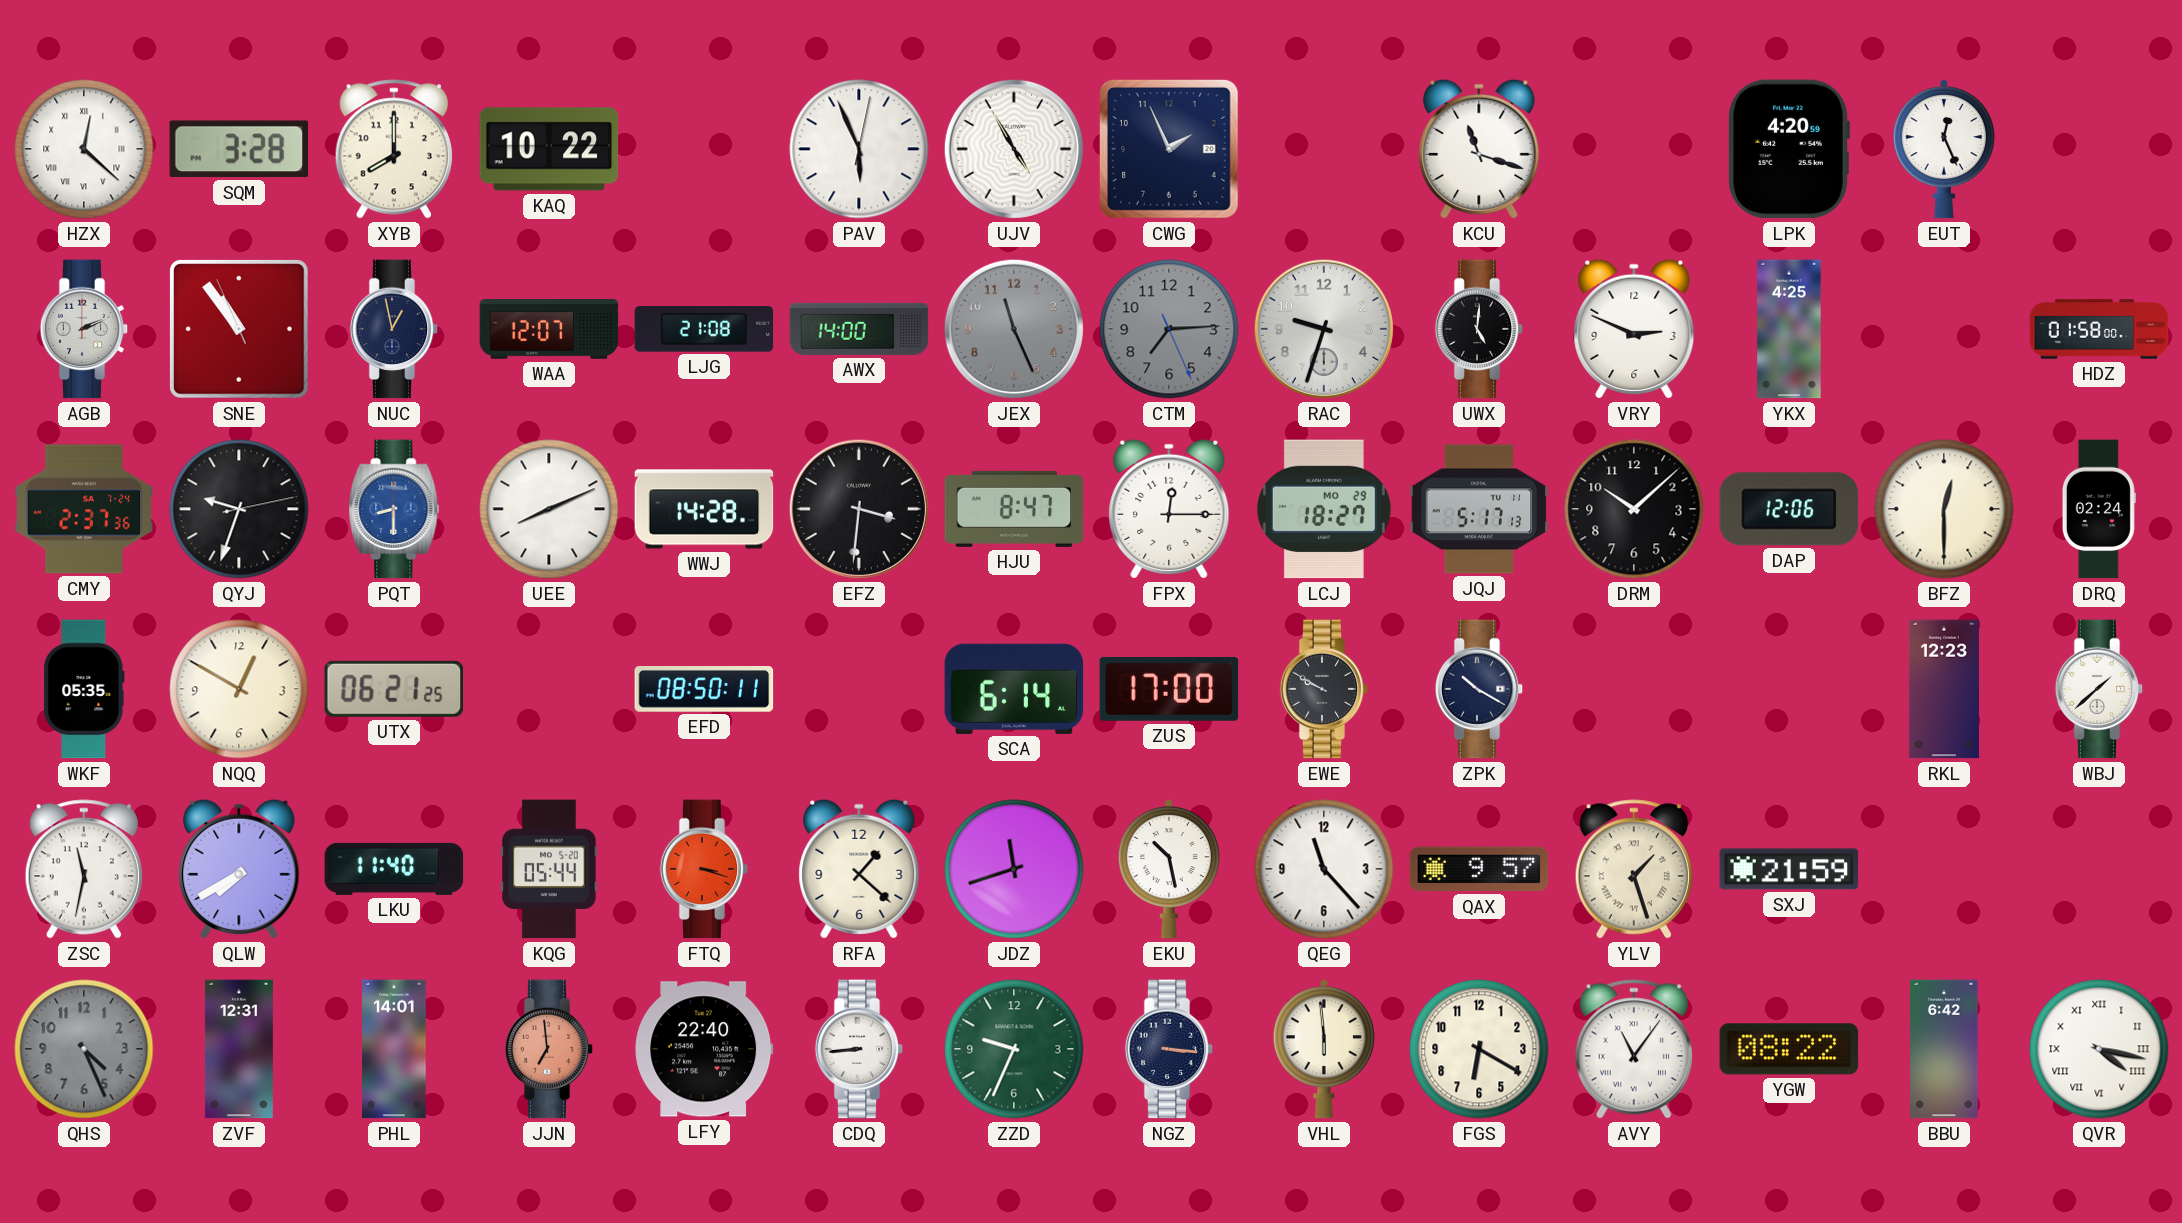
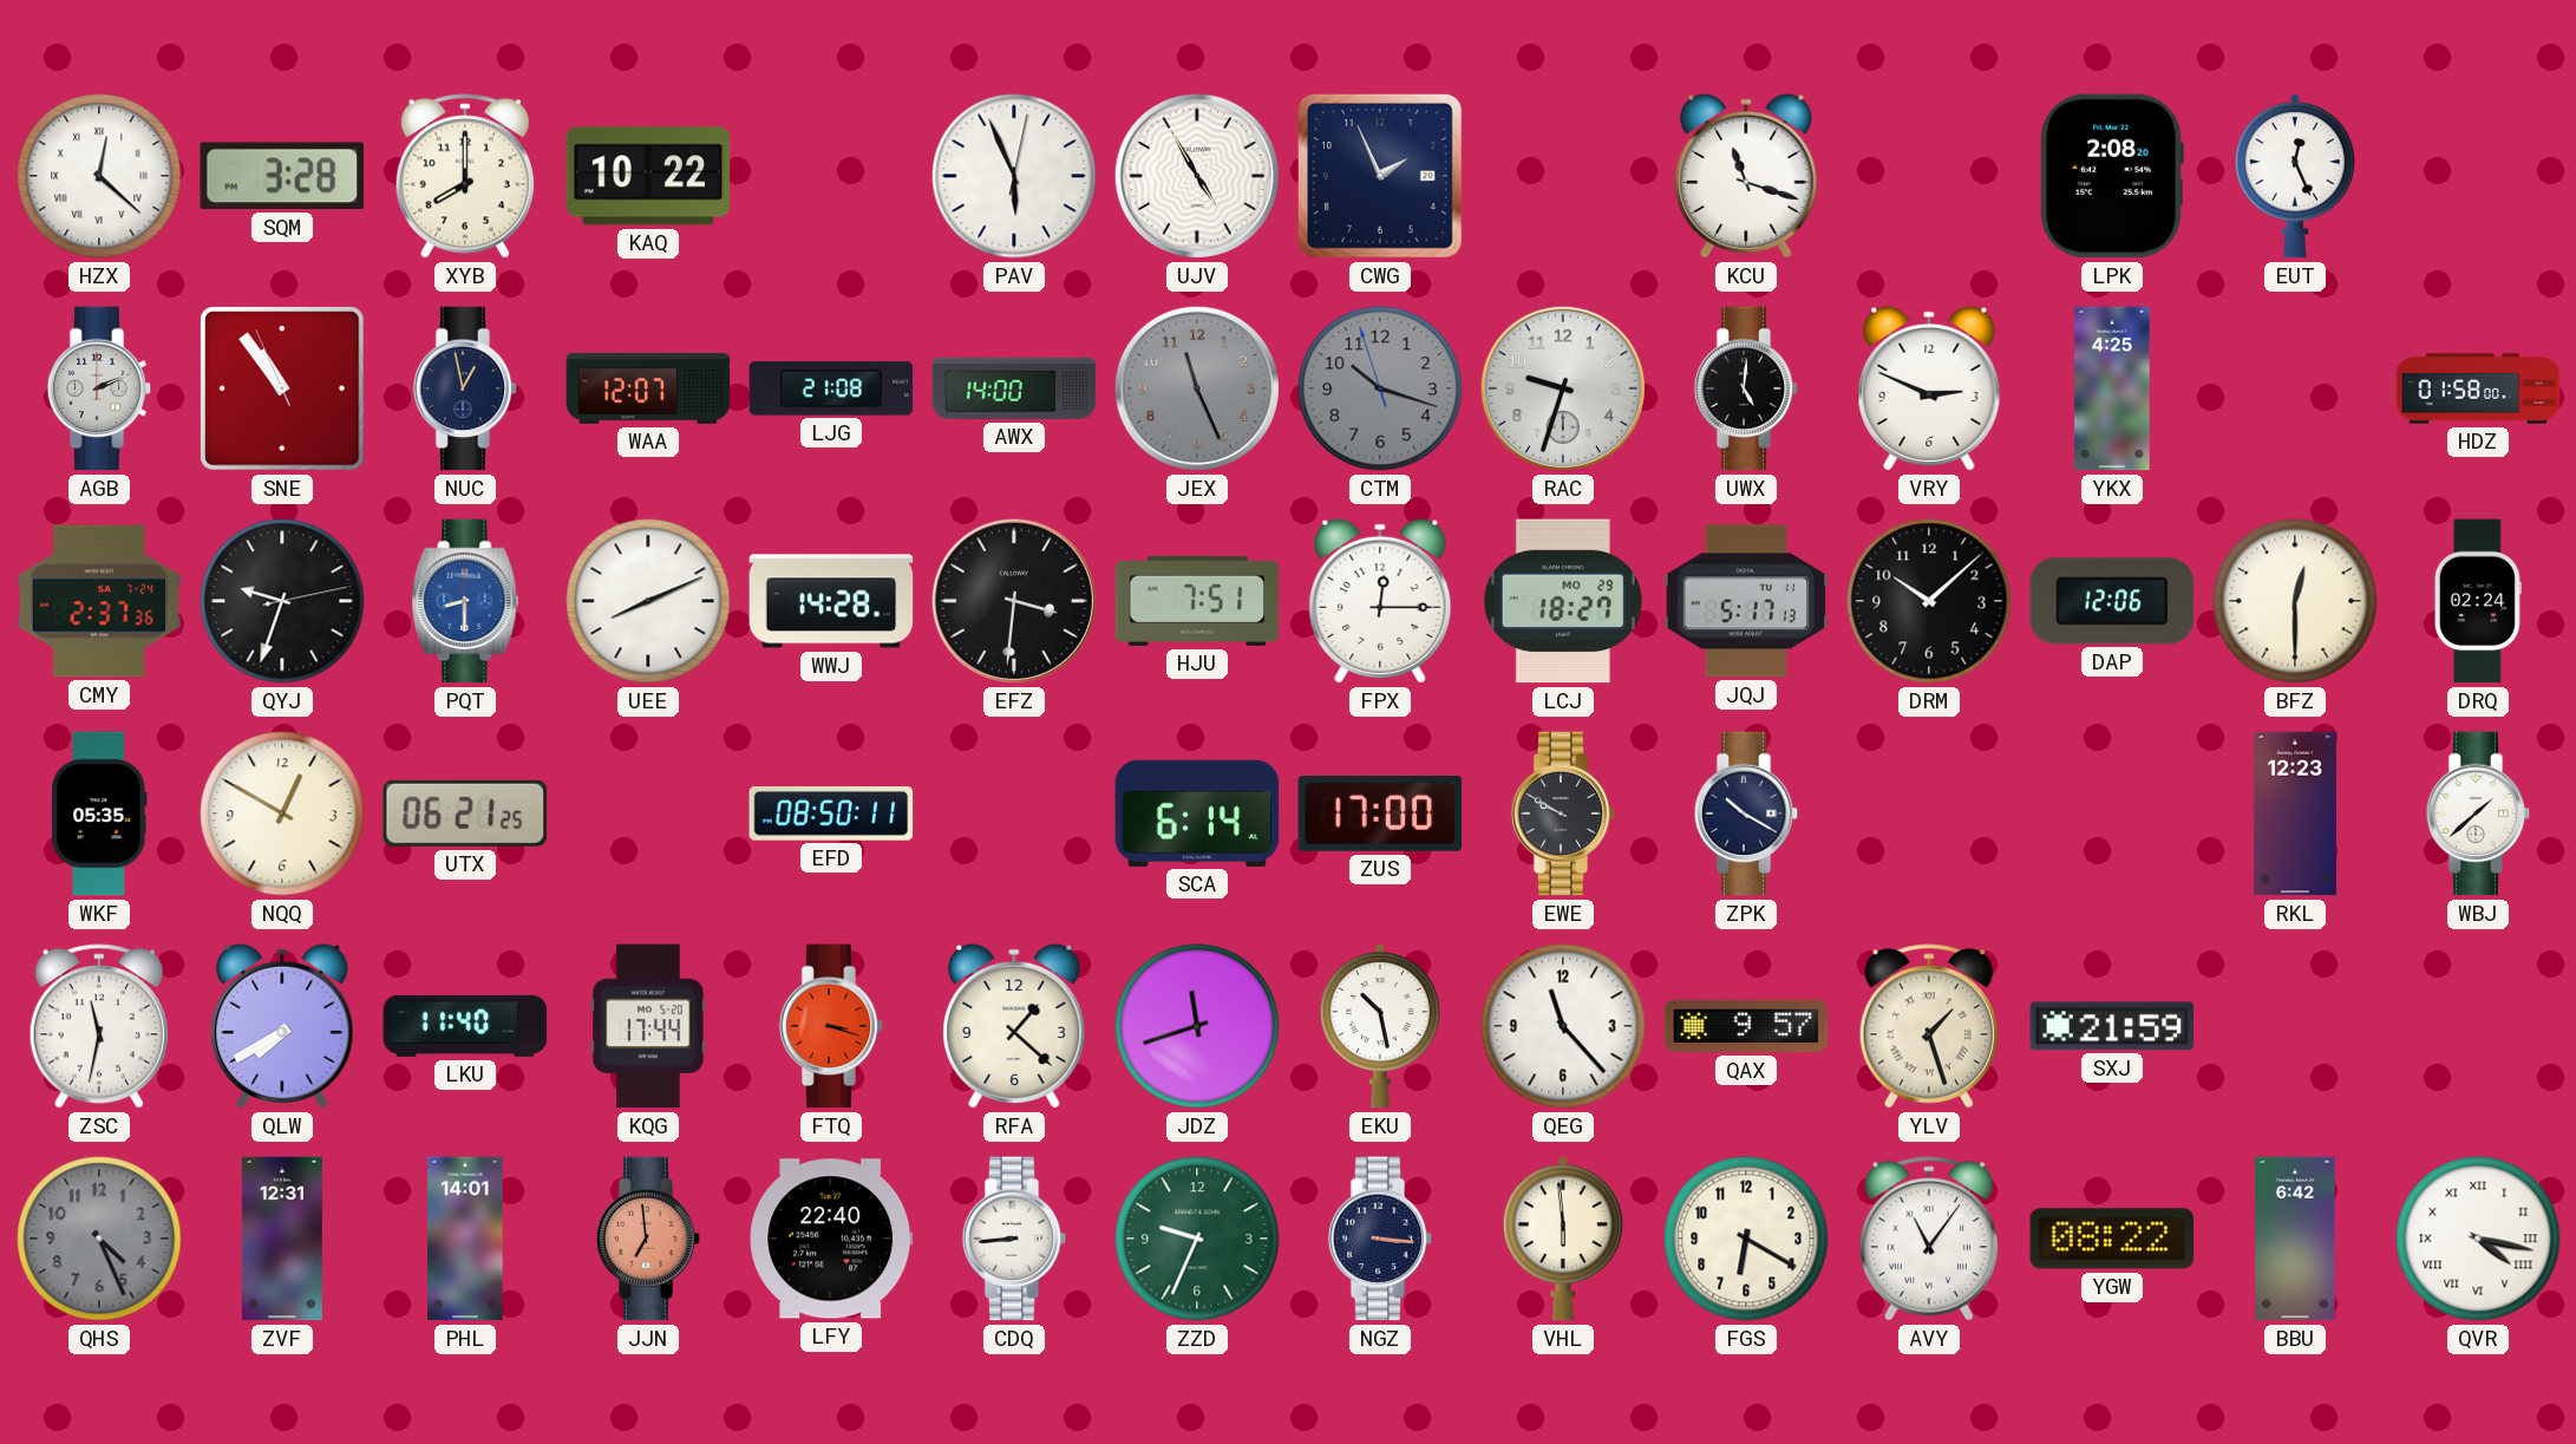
LPK: 4:20 -> 2:08 (2112, 176)
CTM: 7:14 -> 10:17 (1380, 388)
HJU: 8:47 -> 7:51 (1197, 601)
KQG: 05:44 -> 17:44 (648, 1026)
